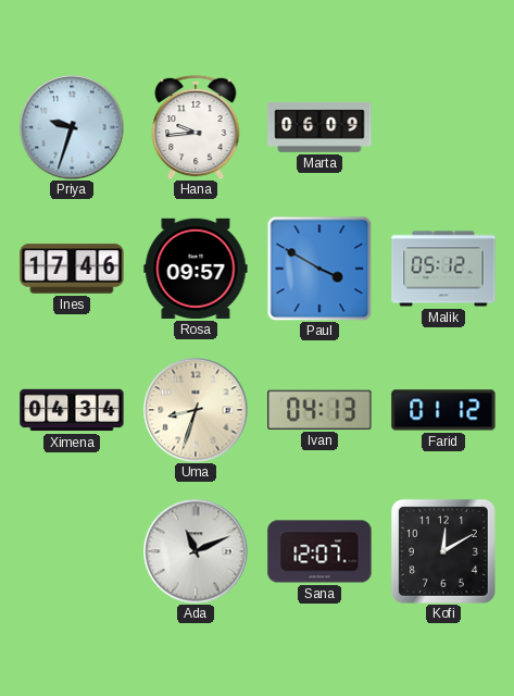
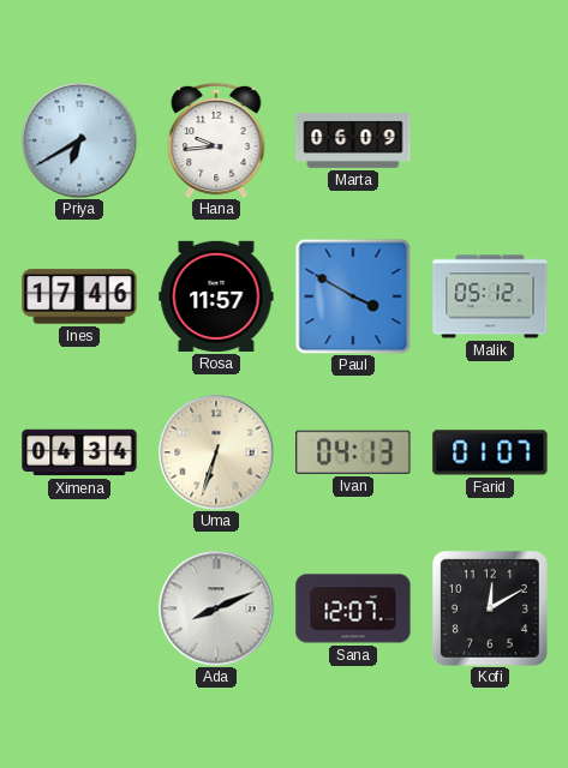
Priya: 9:33 -> 6:40 (79, 140)
Rosa: 09:57 -> 11:57 (216, 296)
Uma: 8:33 -> 6:33 (216, 452)
Farid: 01:12 -> 01:07 (490, 452)
Ada: 11:11 -> 8:11 (216, 608)
